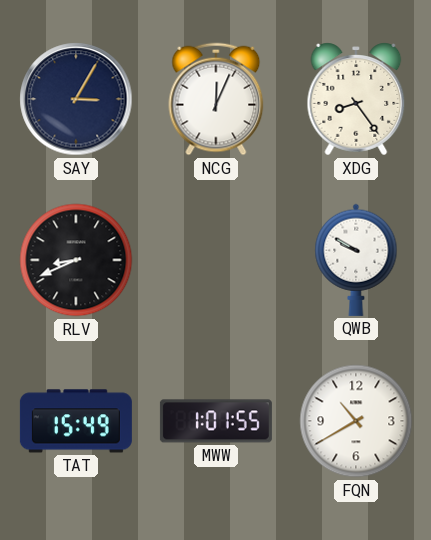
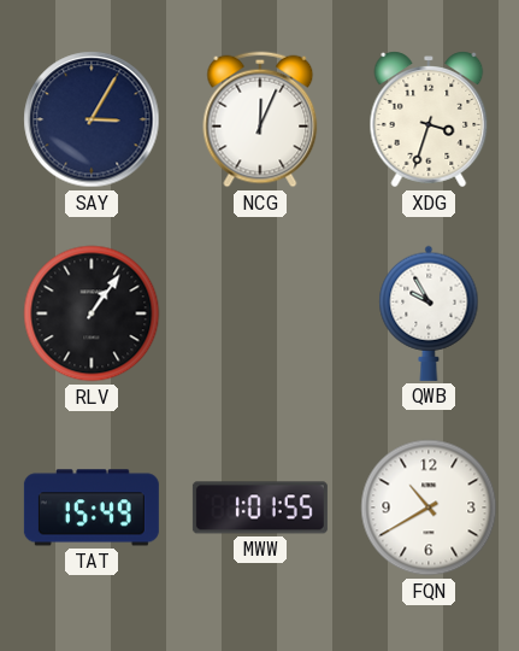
XDG: 8:24 -> 3:33 (429, 119)
RLV: 8:41 -> 1:06 (92, 313)
QWB: 9:50 -> 9:55 (429, 313)
